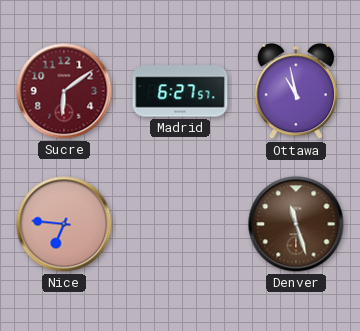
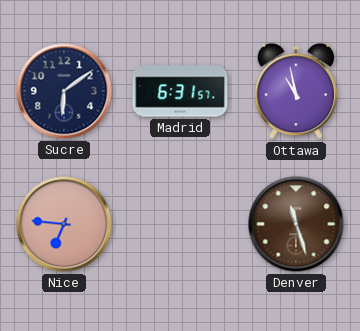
Sucre dial: burgundy -> navy (64, 91)
Madrid: 6:27 -> 6:31 (180, 91)
